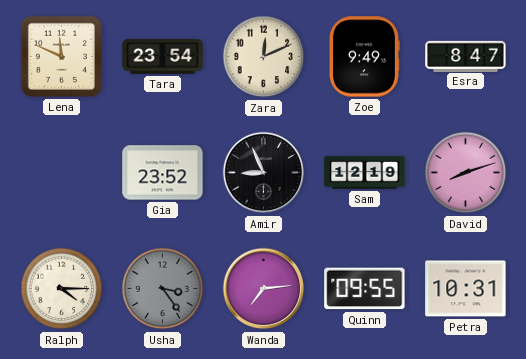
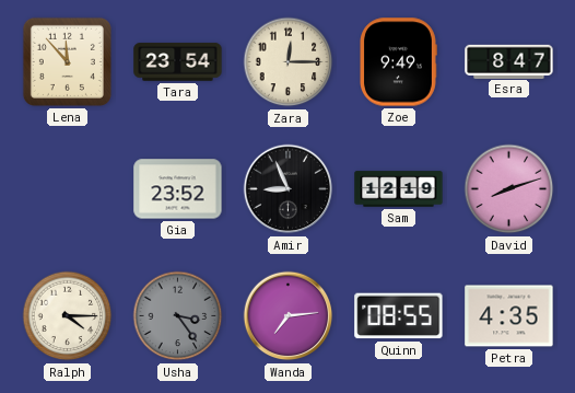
Lena: 11:49 -> 11:53 (67, 61)
Zara: 12:11 -> 12:15 (289, 62)
Quinn: 09:55 -> 08:55 (399, 316)
Petra: 10:31 -> 4:35 (509, 316)
